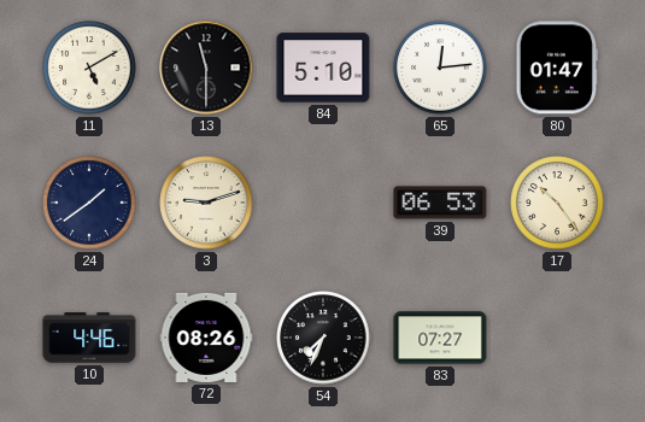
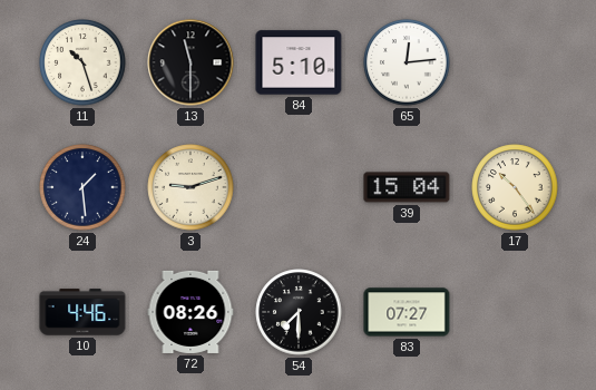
11: 5:10 -> 10:27 (82, 62)
80: 01:47 -> none (557, 68)
24: 1:39 -> 1:29 (82, 187)
39: 06:53 -> 15:04 (407, 187)
54: 7:34 -> 7:30 (299, 312)
